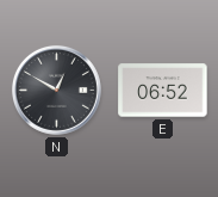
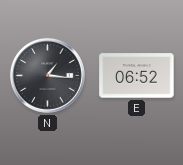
N: 12:50 -> 1:16 (47, 75)
